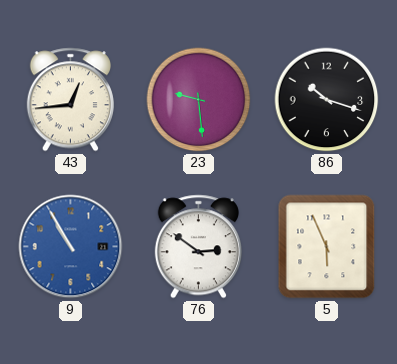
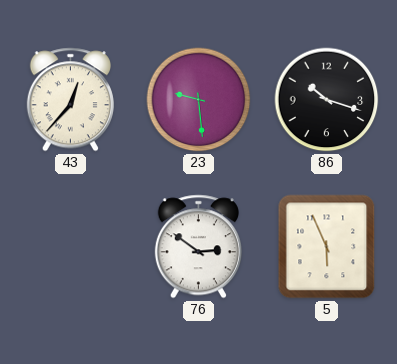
43: 12:44 -> 12:37 (70, 100)
9: 10:55 -> none (71, 247)
